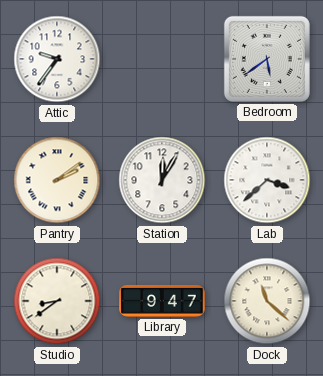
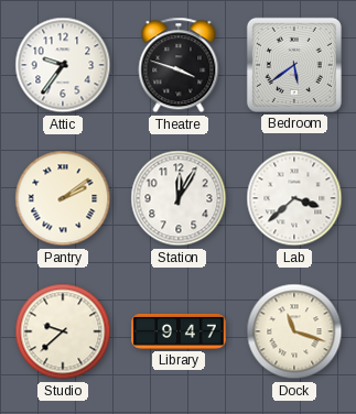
Theatre: none -> 3:48 (179, 65)
Studio: 8:39 -> 9:38 (63, 331)
Dock: 11:22 -> 11:18 (294, 331)
